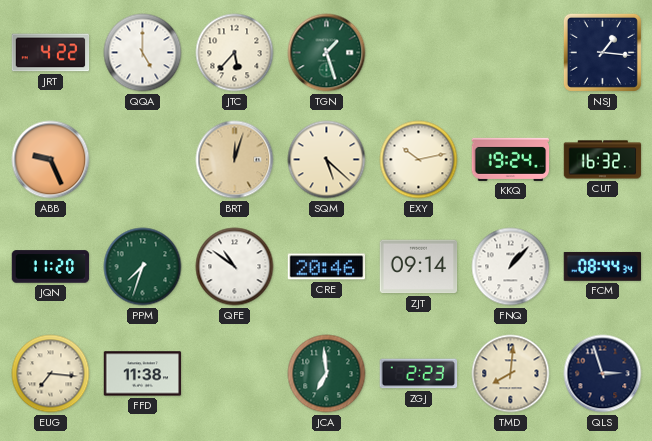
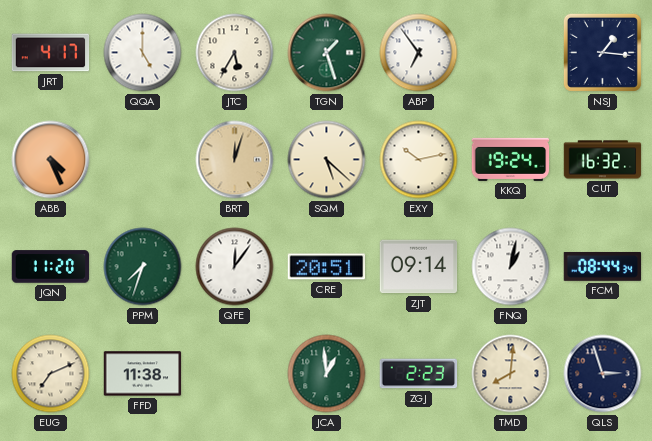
JRT: 4:22 -> 4:17 (51, 53)
JTC: 5:37 -> 5:35 (235, 53)
ABP: none -> 6:54 (419, 53)
ABB: 9:26 -> 4:26 (51, 160)
QFE: 10:51 -> 12:06 (235, 267)
CRE: 20:46 -> 20:51 (327, 267)
FNQ: 1:07 -> 1:02 (511, 267)
EUG: 7:16 -> 7:11 (51, 374)
JCA: 6:59 -> 12:59 (327, 374)
